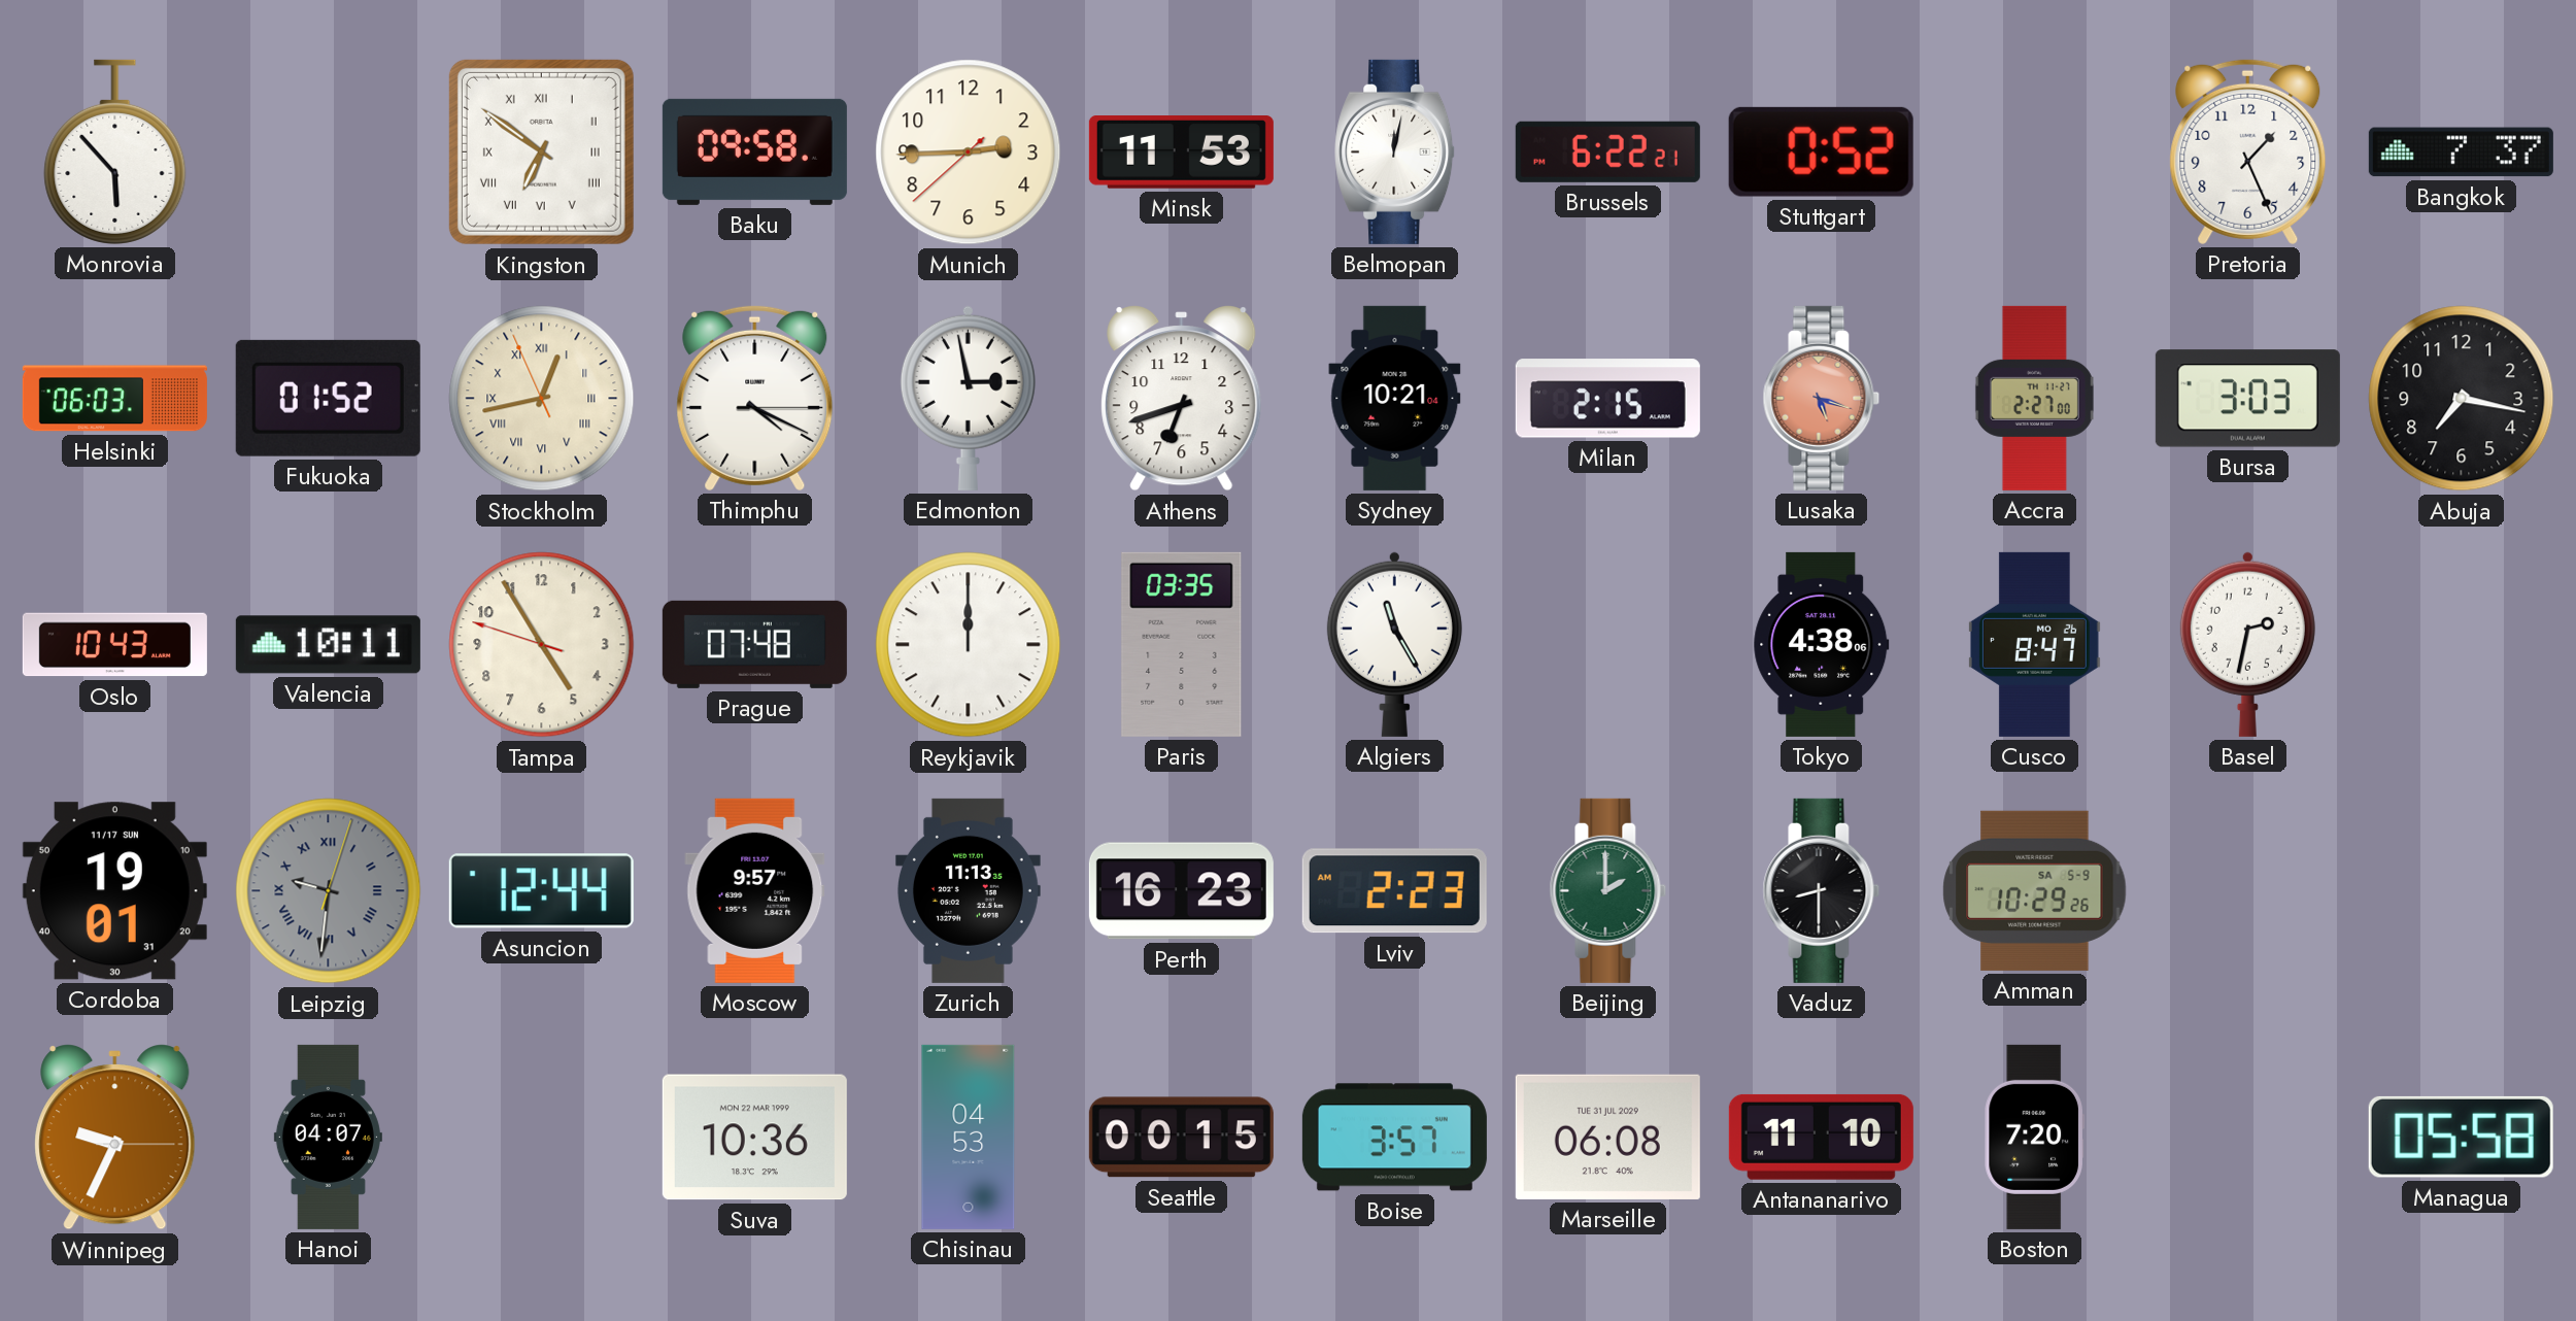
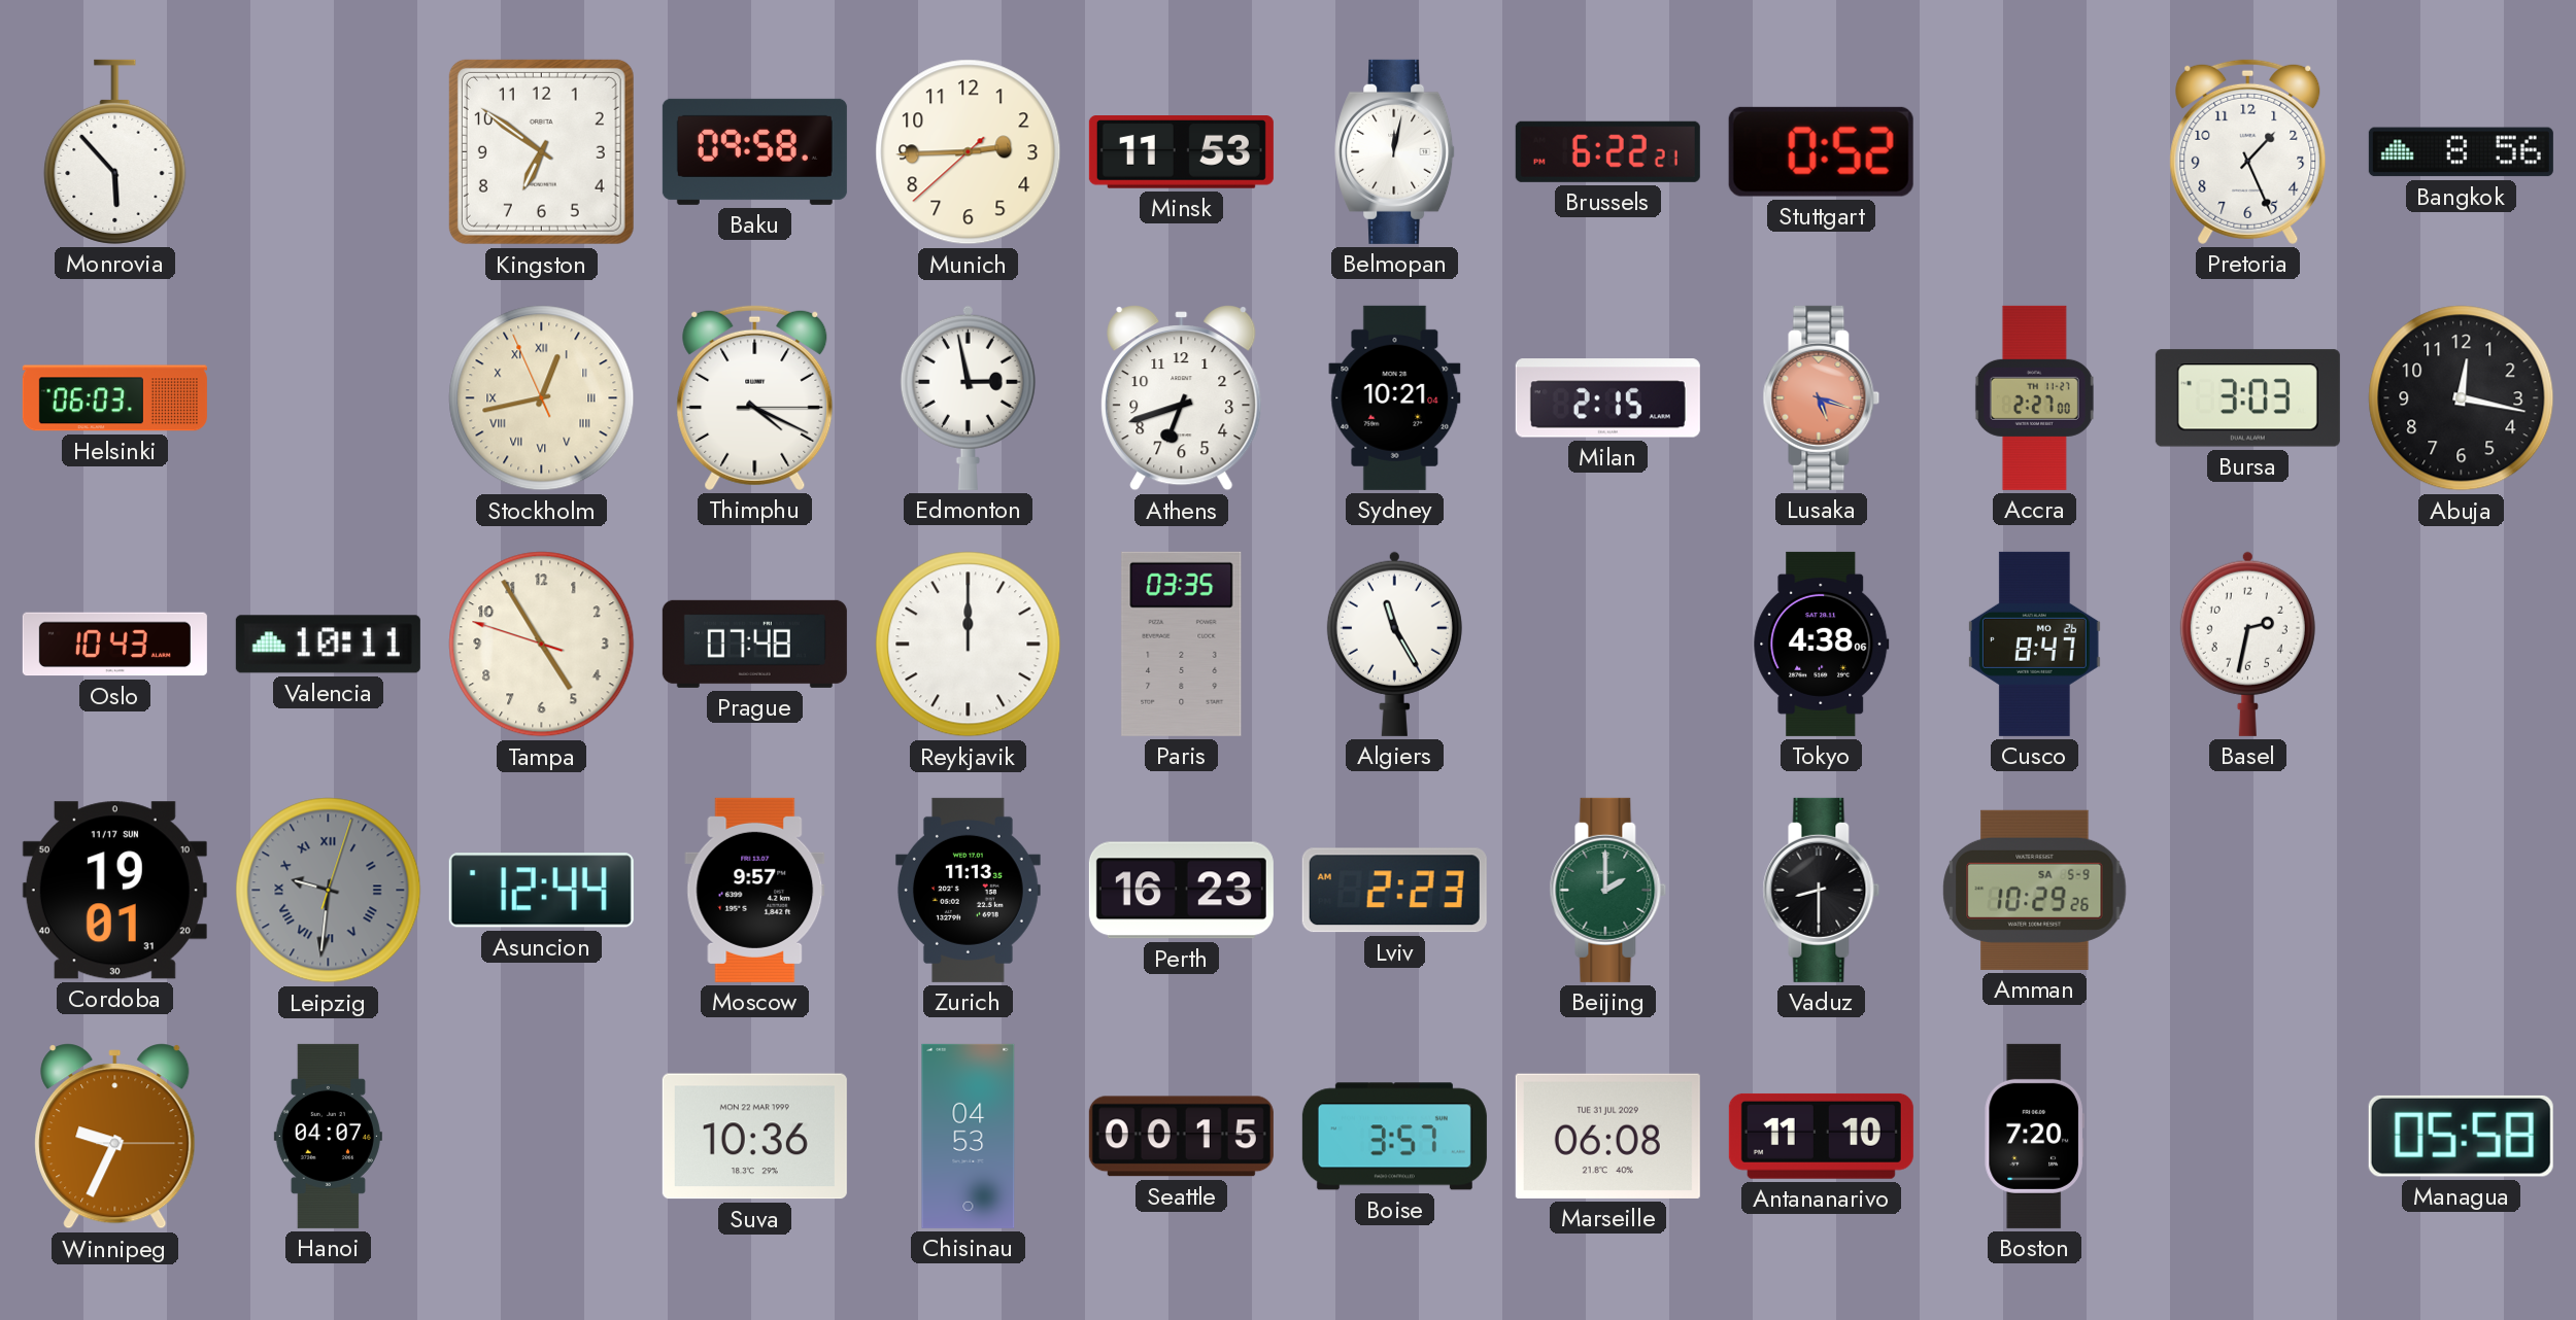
Kingston numerals: Roman -> Arabic (541, 151)
Bangkok: 7:37 -> 8:56 (2461, 152)
Fukuoka: 01:52 -> none (328, 398)
Abuja: 7:17 -> 12:17 (2462, 398)
